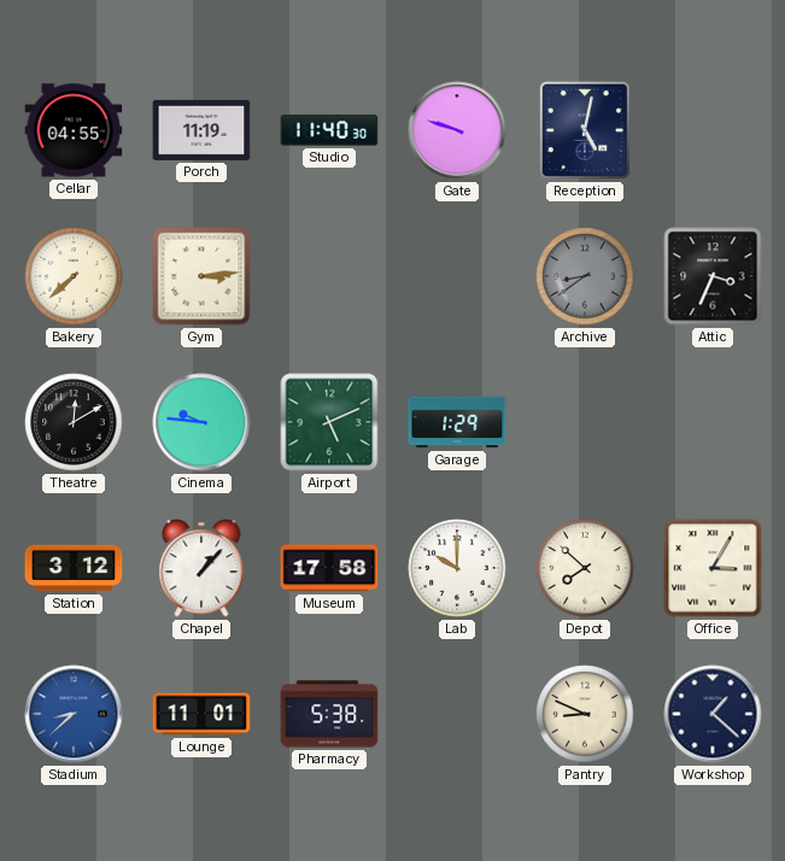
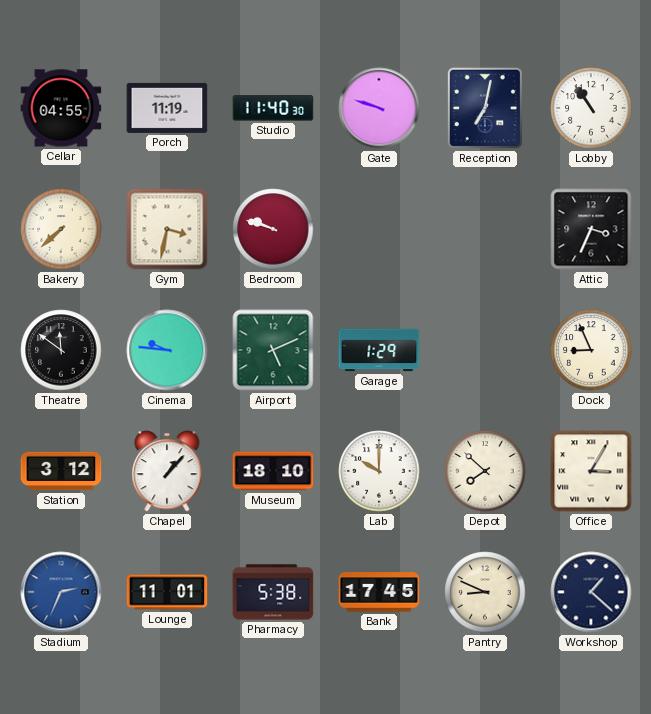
Reception: 5:02 -> 7:02 (485, 108)
Lobby: none -> 10:54 (591, 108)
Gym: 3:14 -> 3:32 (167, 229)
Bedroom: none -> 9:48 (273, 229)
Archive: 8:39 -> none (585, 276)
Theatre: 12:10 -> 11:51 (61, 350)
Dock: none -> 8:56 (591, 350)
Museum: 17:58 -> 18:10 (273, 471)
Stadium: 8:38 -> 2:34 (61, 592)
Bank: none -> 17:45 (379, 592)
